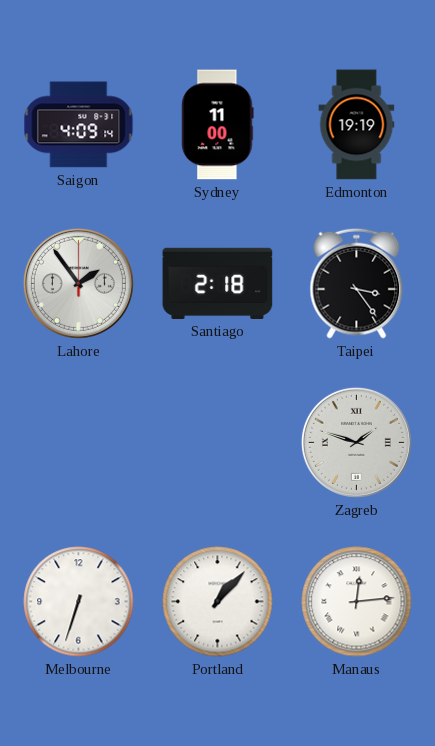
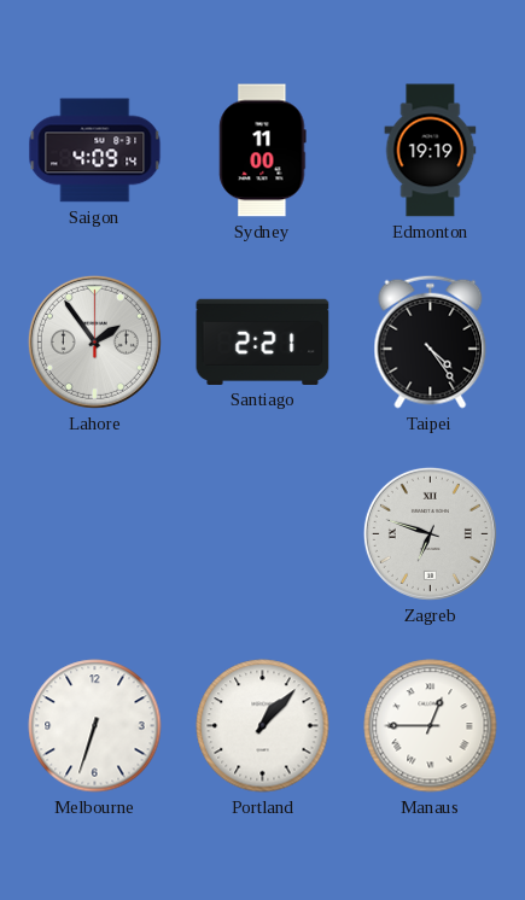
Santiago: 2:18 -> 2:21 (263, 341)
Taipei: 3:24 -> 4:24 (431, 341)
Zagreb: 1:48 -> 6:48 (430, 533)
Manaus: 12:14 -> 12:45 (431, 726)
